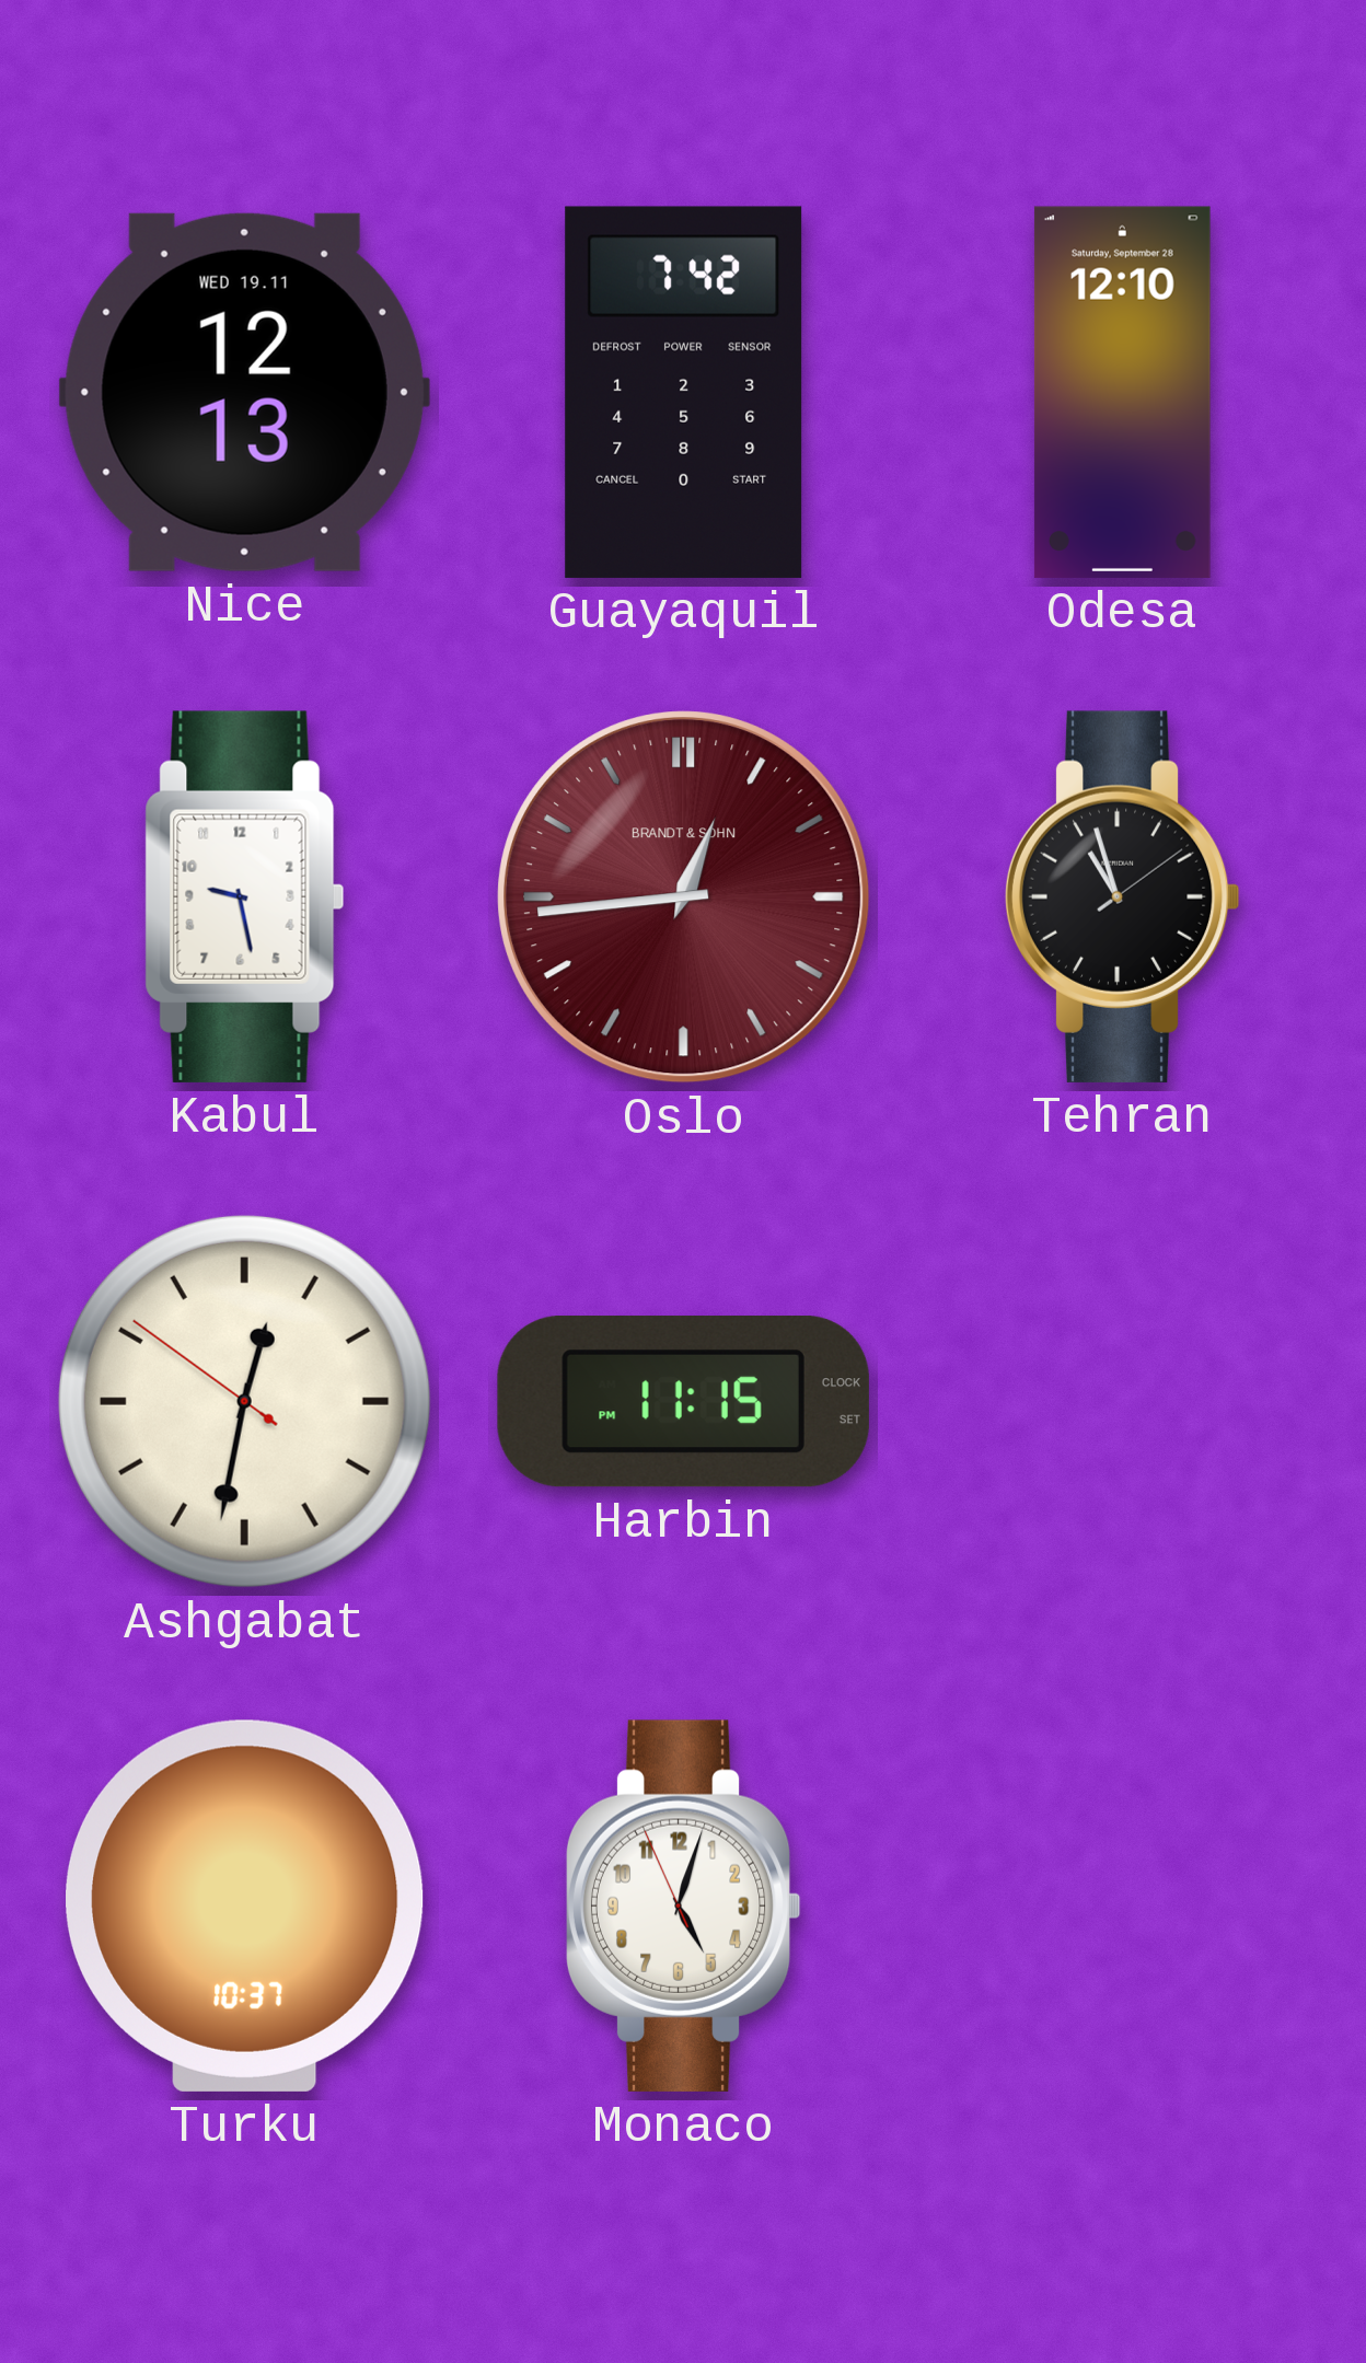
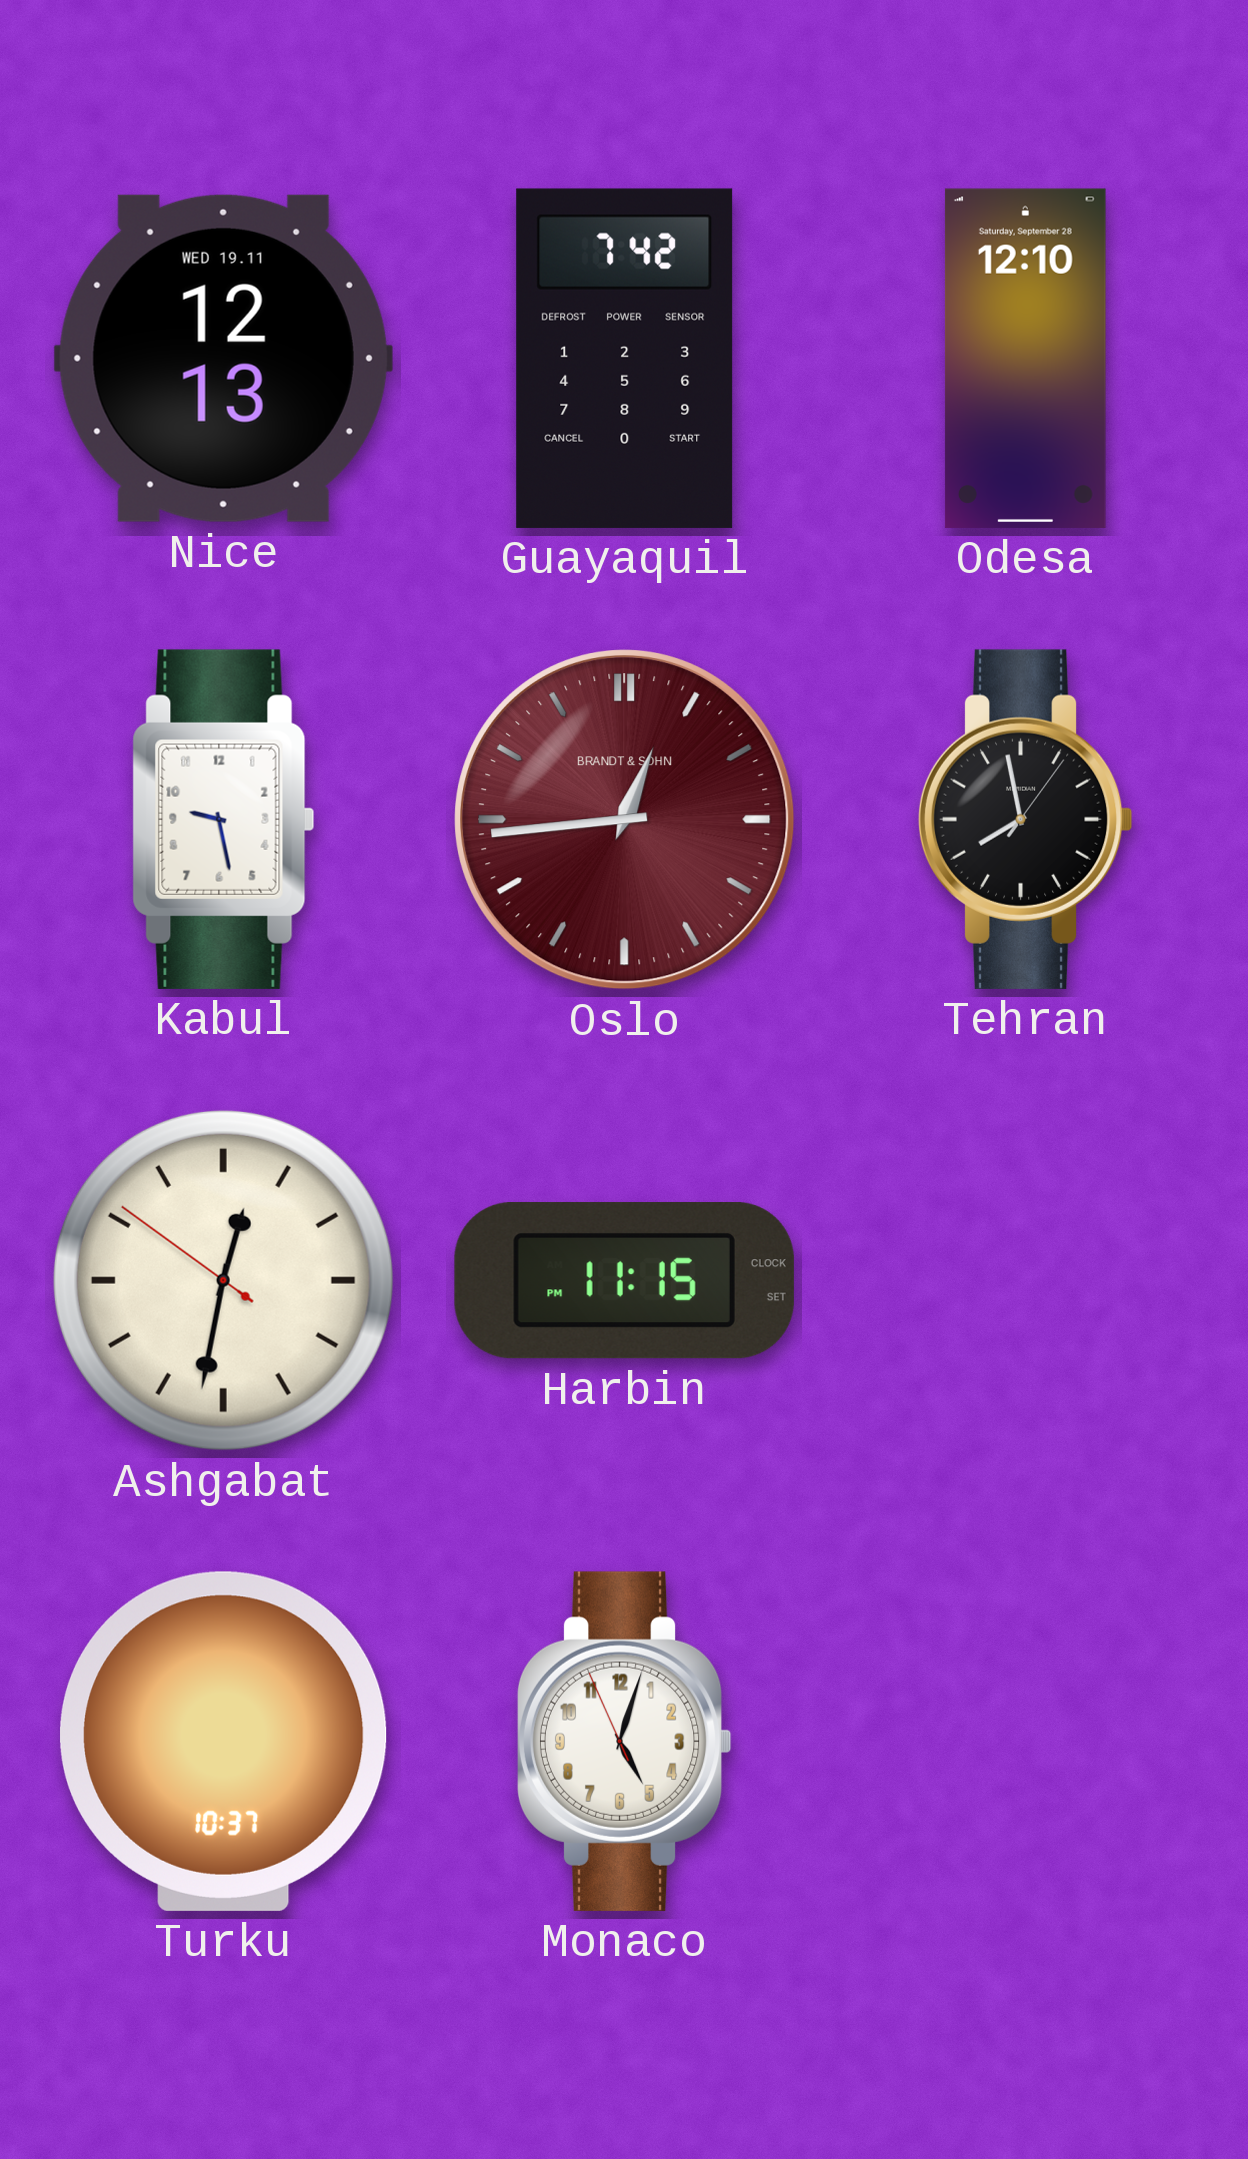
Tehran: 10:57 -> 7:58 (1025, 819)
